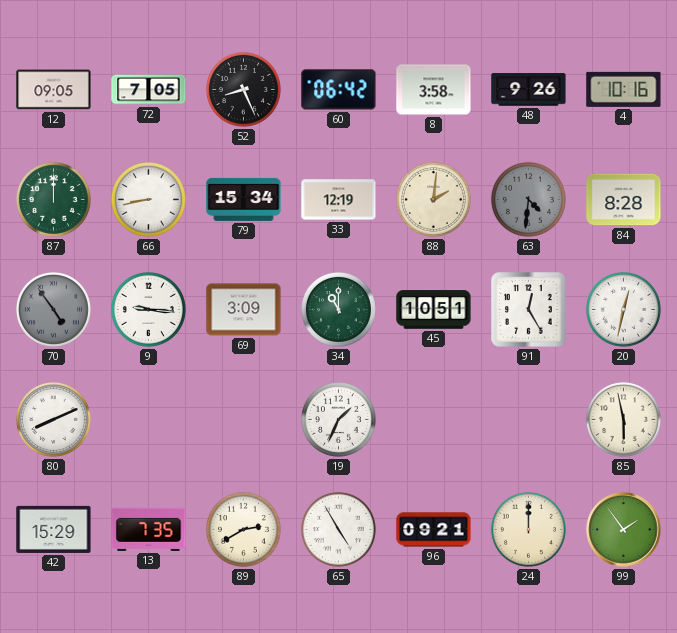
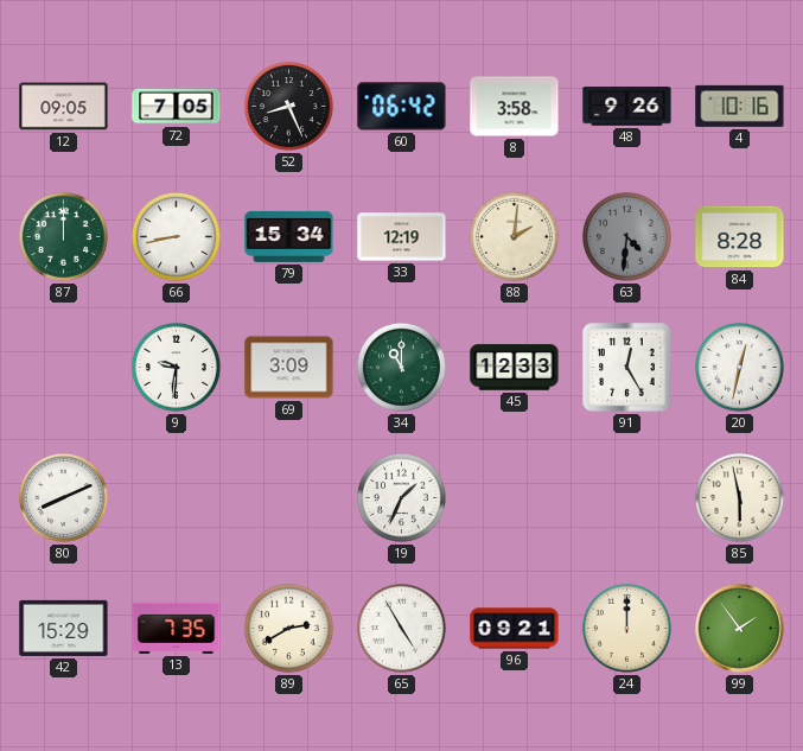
70: 4:54 -> none (53, 309)
9: 9:16 -> 9:31 (176, 367)
45: 10:51 -> 12:33 (515, 368)
